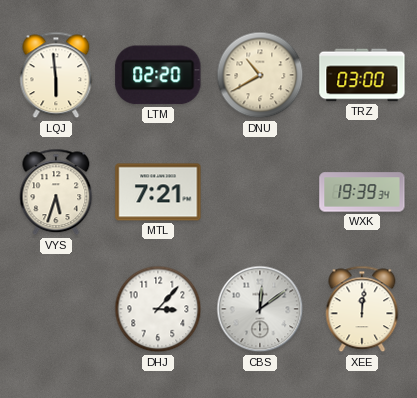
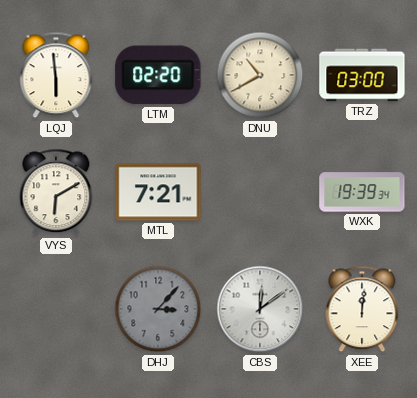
VYS: 5:33 -> 6:10 (56, 192)
DHJ dial: white -> grey (158, 309)
